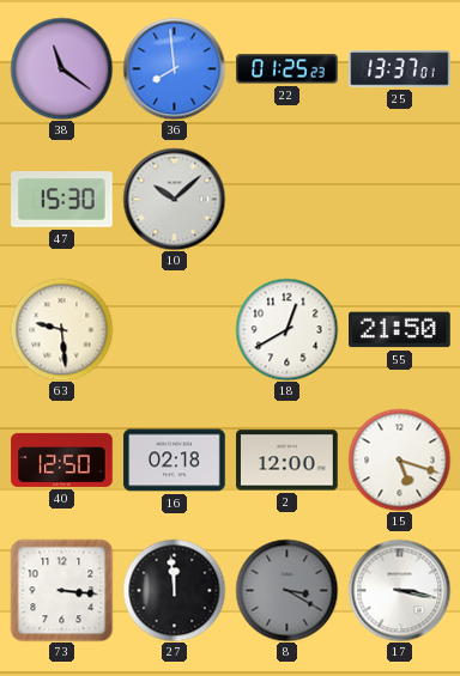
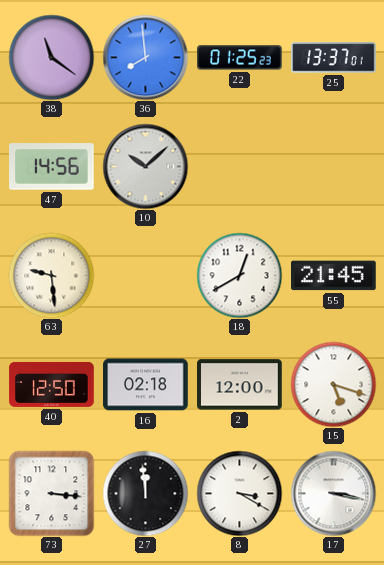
47: 15:30 -> 14:56 (52, 167)
55: 21:50 -> 21:45 (334, 276)
8 dial: grey -> white (239, 493)
